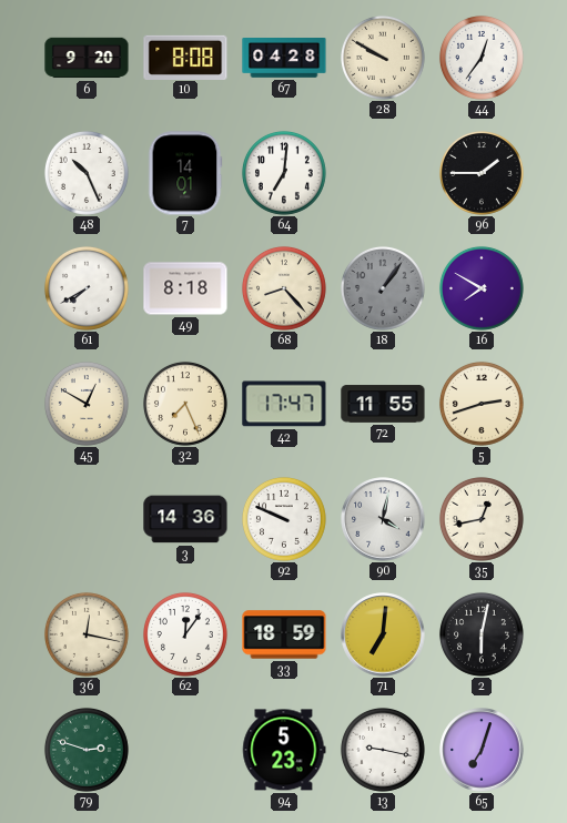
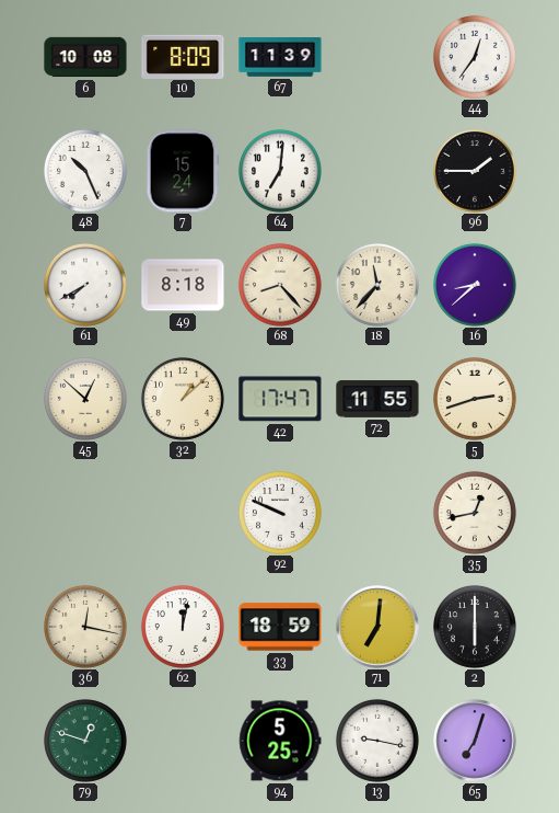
6: 9:20 -> 10:08 (85, 57)
10: 8:08 -> 8:09 (183, 56)
67: 04:28 -> 11:39 (280, 58)
28: 9:50 -> none (383, 58)
7: 14:01 -> 15:24 (183, 171)
18: 1:06 -> 11:37 (377, 285)
18 dial: grey -> cream (377, 285)
16: 7:50 -> 8:38 (475, 285)
45: 12:50 -> 12:52 (85, 399)
32: 7:26 -> 1:08 (183, 399)
3: 14:36 -> none (185, 519)
90: 4:02 -> none (383, 519)
62: 12:06 -> 12:02 (183, 627)
2: 6:02 -> 6:00 (475, 627)
79: 2:48 -> 12:48 (85, 741)
94: 5:23 -> 5:25 (280, 741)
